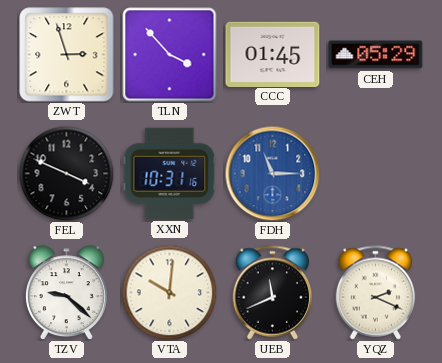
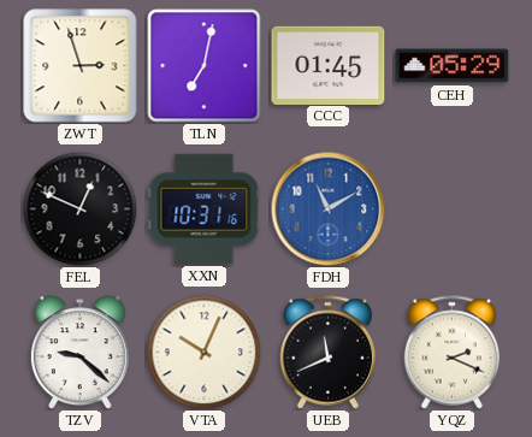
TLN: 3:53 -> 7:02 (205, 66)
FEL: 3:49 -> 12:49 (79, 208)
FDH: 11:15 -> 11:10 (327, 208)
VTA: 10:01 -> 10:04 (203, 352)
